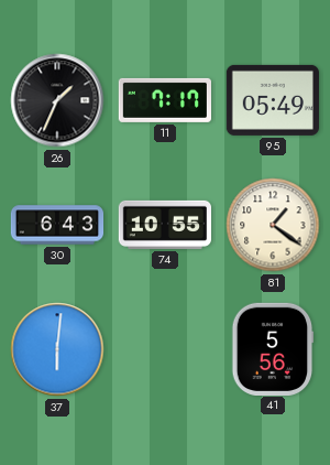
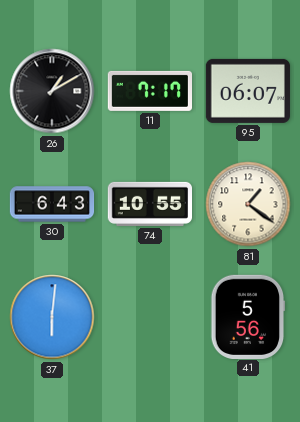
26: 1:34 -> 1:10 (52, 91)
95: 05:49 -> 06:07 (248, 91)
